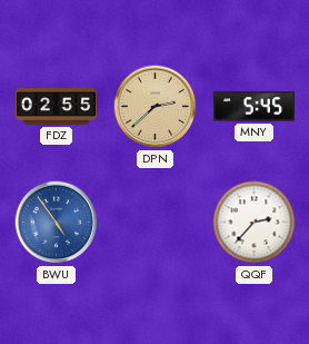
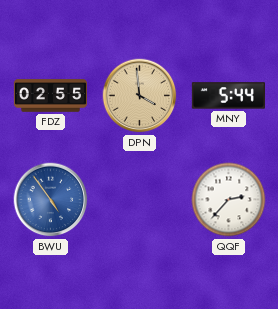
DPN: 2:38 -> 3:59 (140, 96)
MNY: 5:45 -> 5:44 (228, 96)
